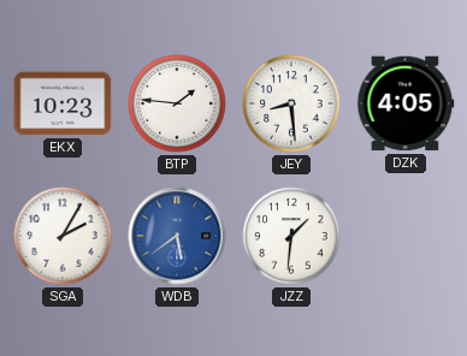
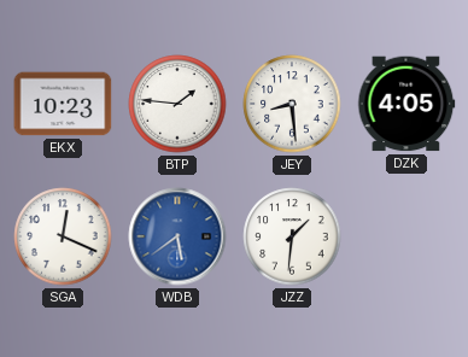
SGA: 2:05 -> 12:19 (63, 236)
